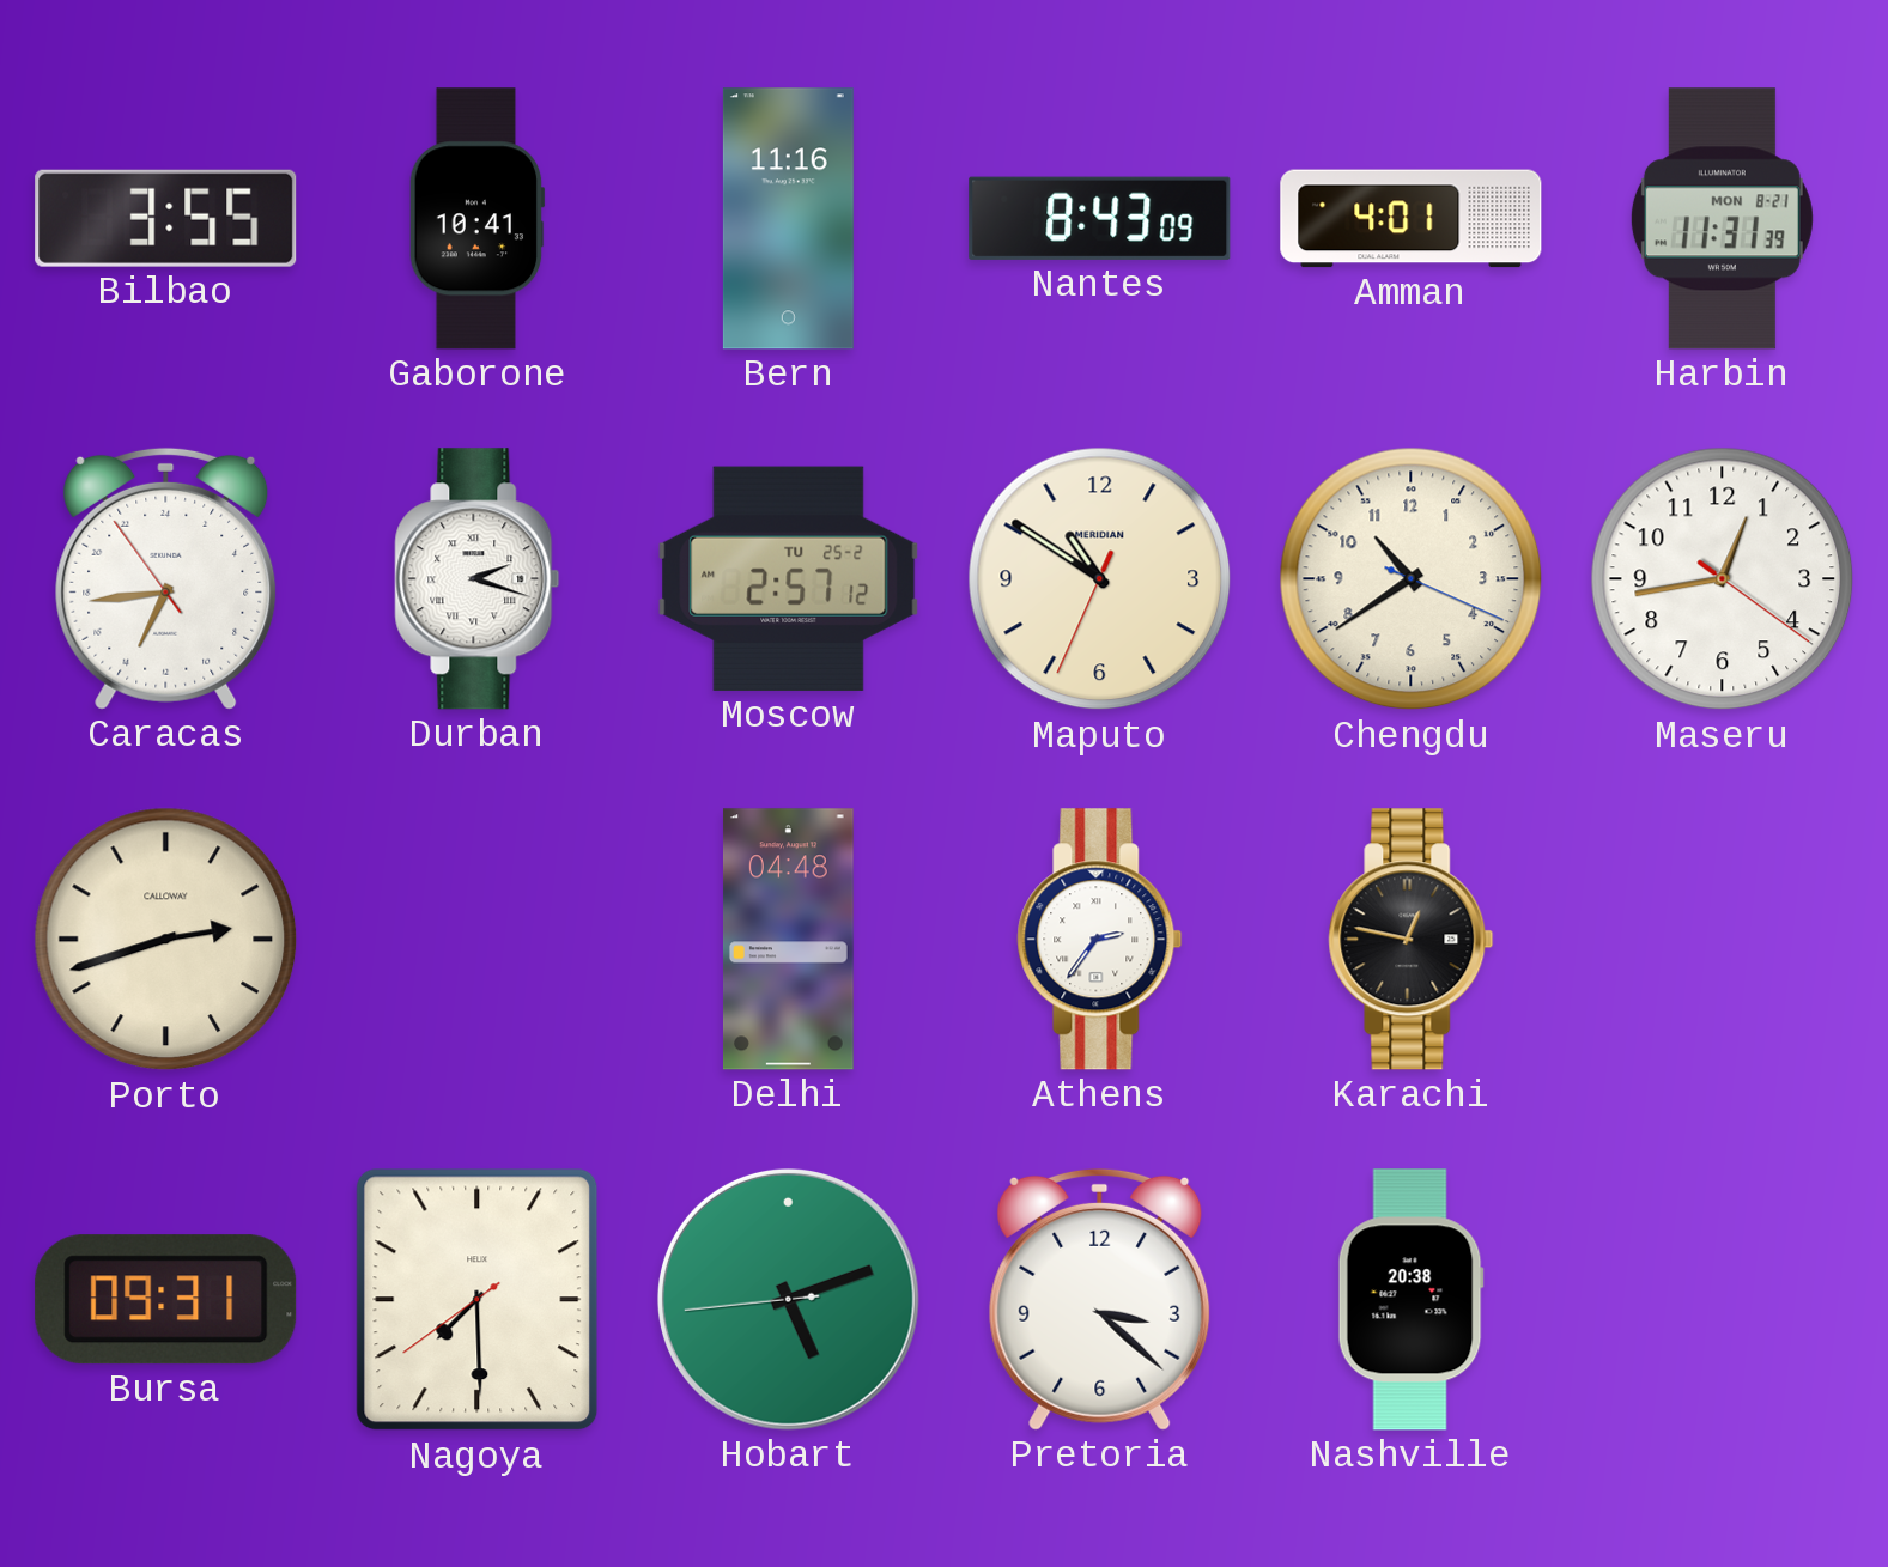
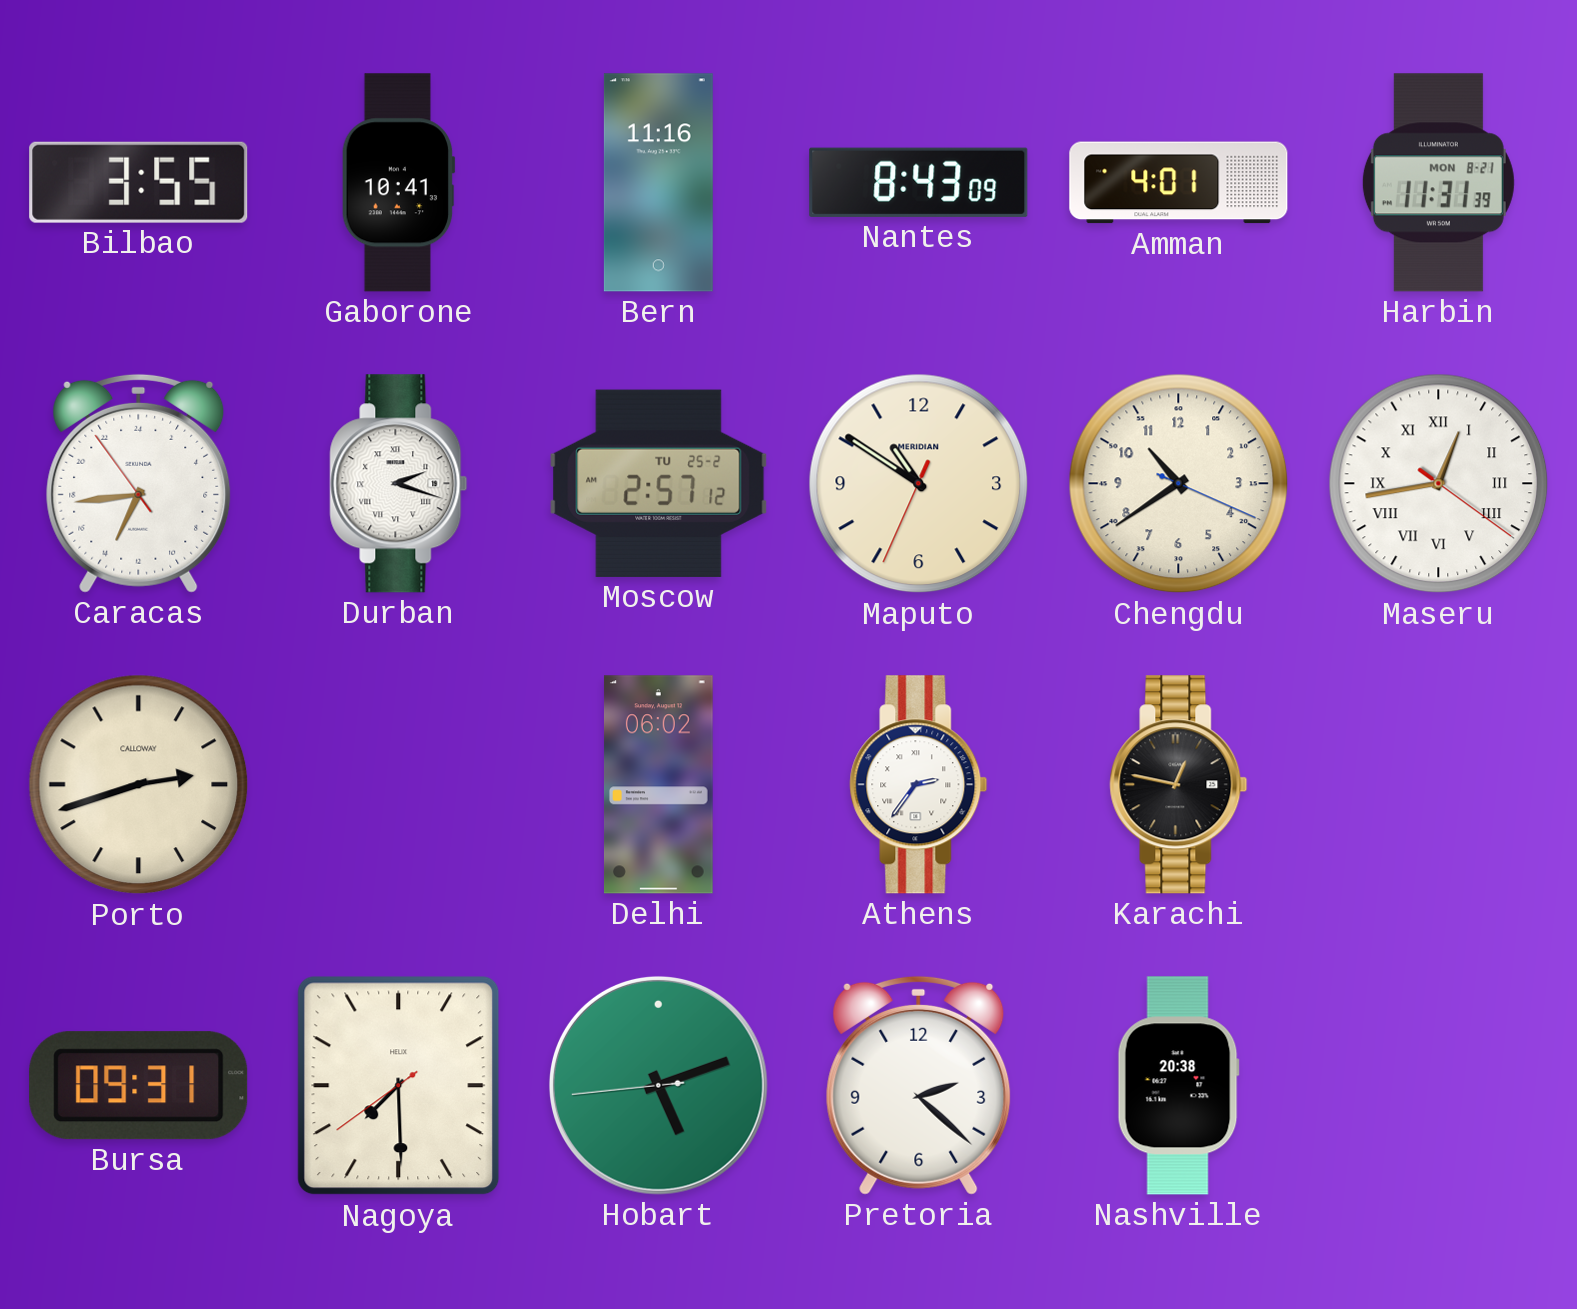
Maseru numerals: Arabic -> Roman (1439, 484)
Delhi: 04:48 -> 06:02 (659, 785)
Pretoria: 3:22 -> 2:22 (919, 1085)
